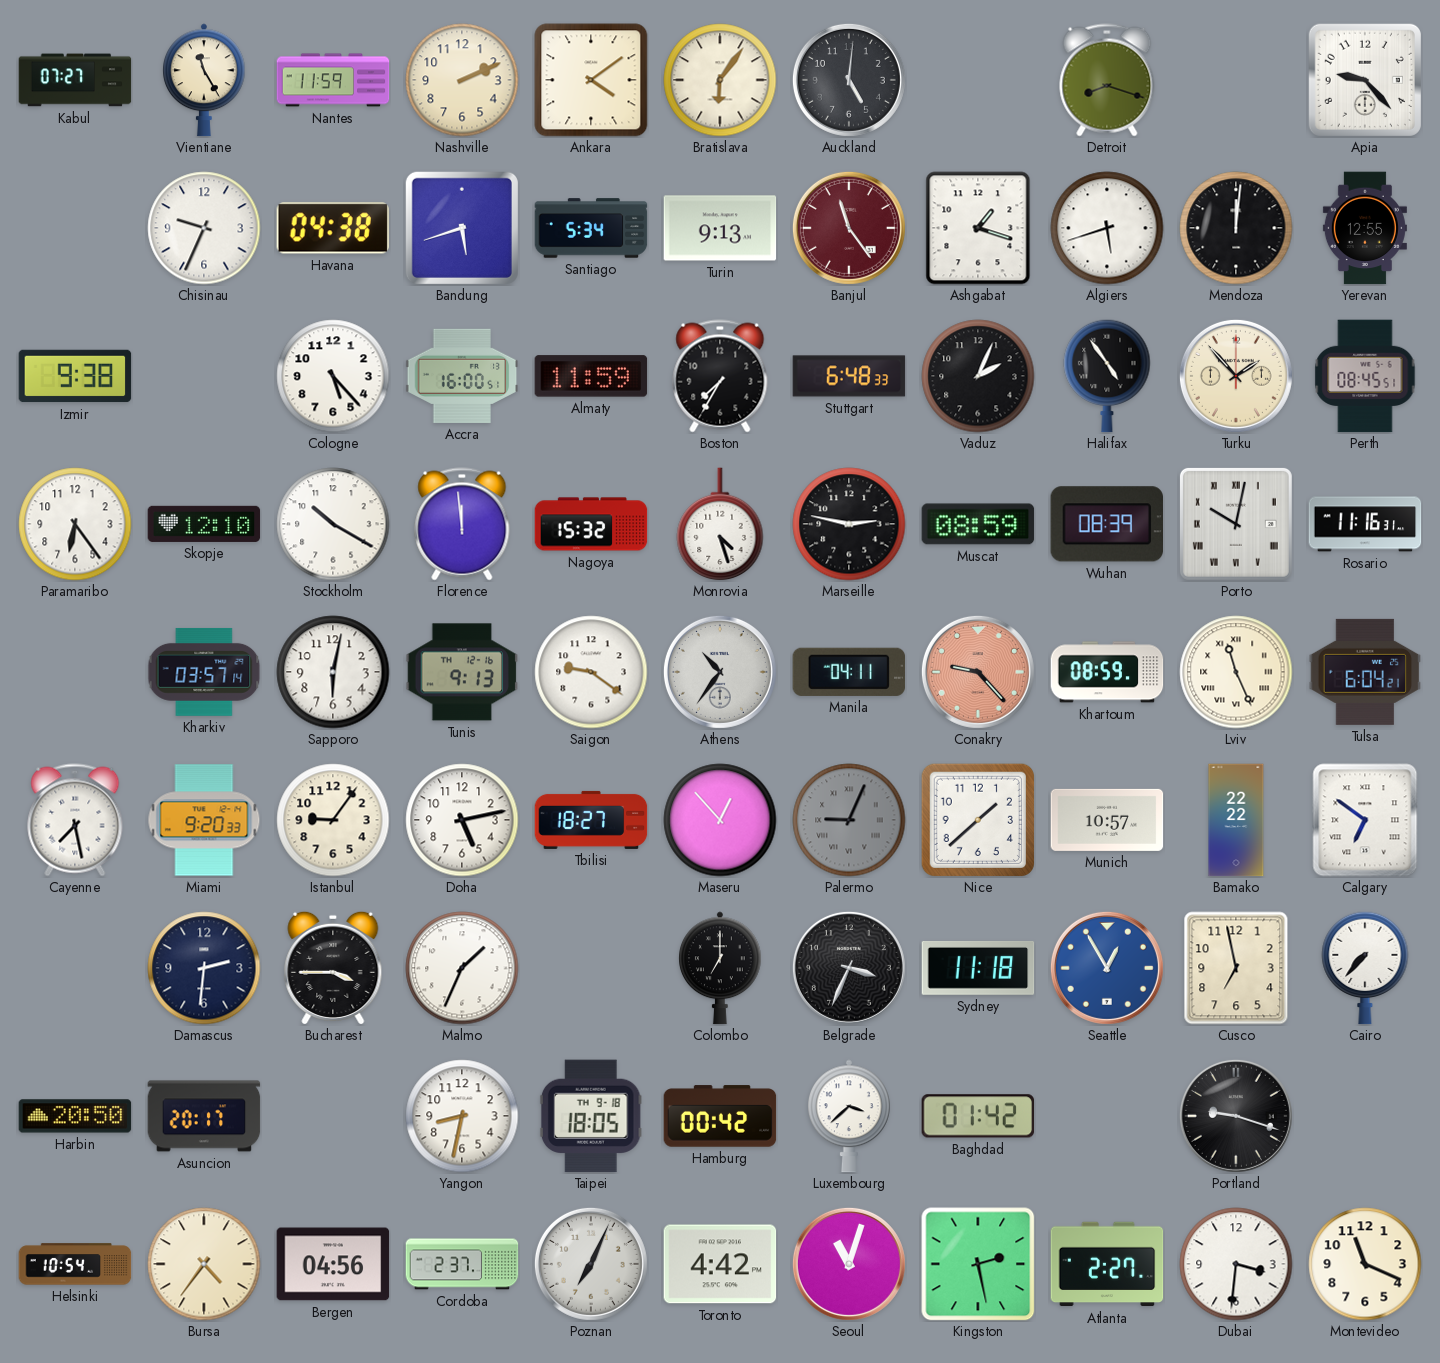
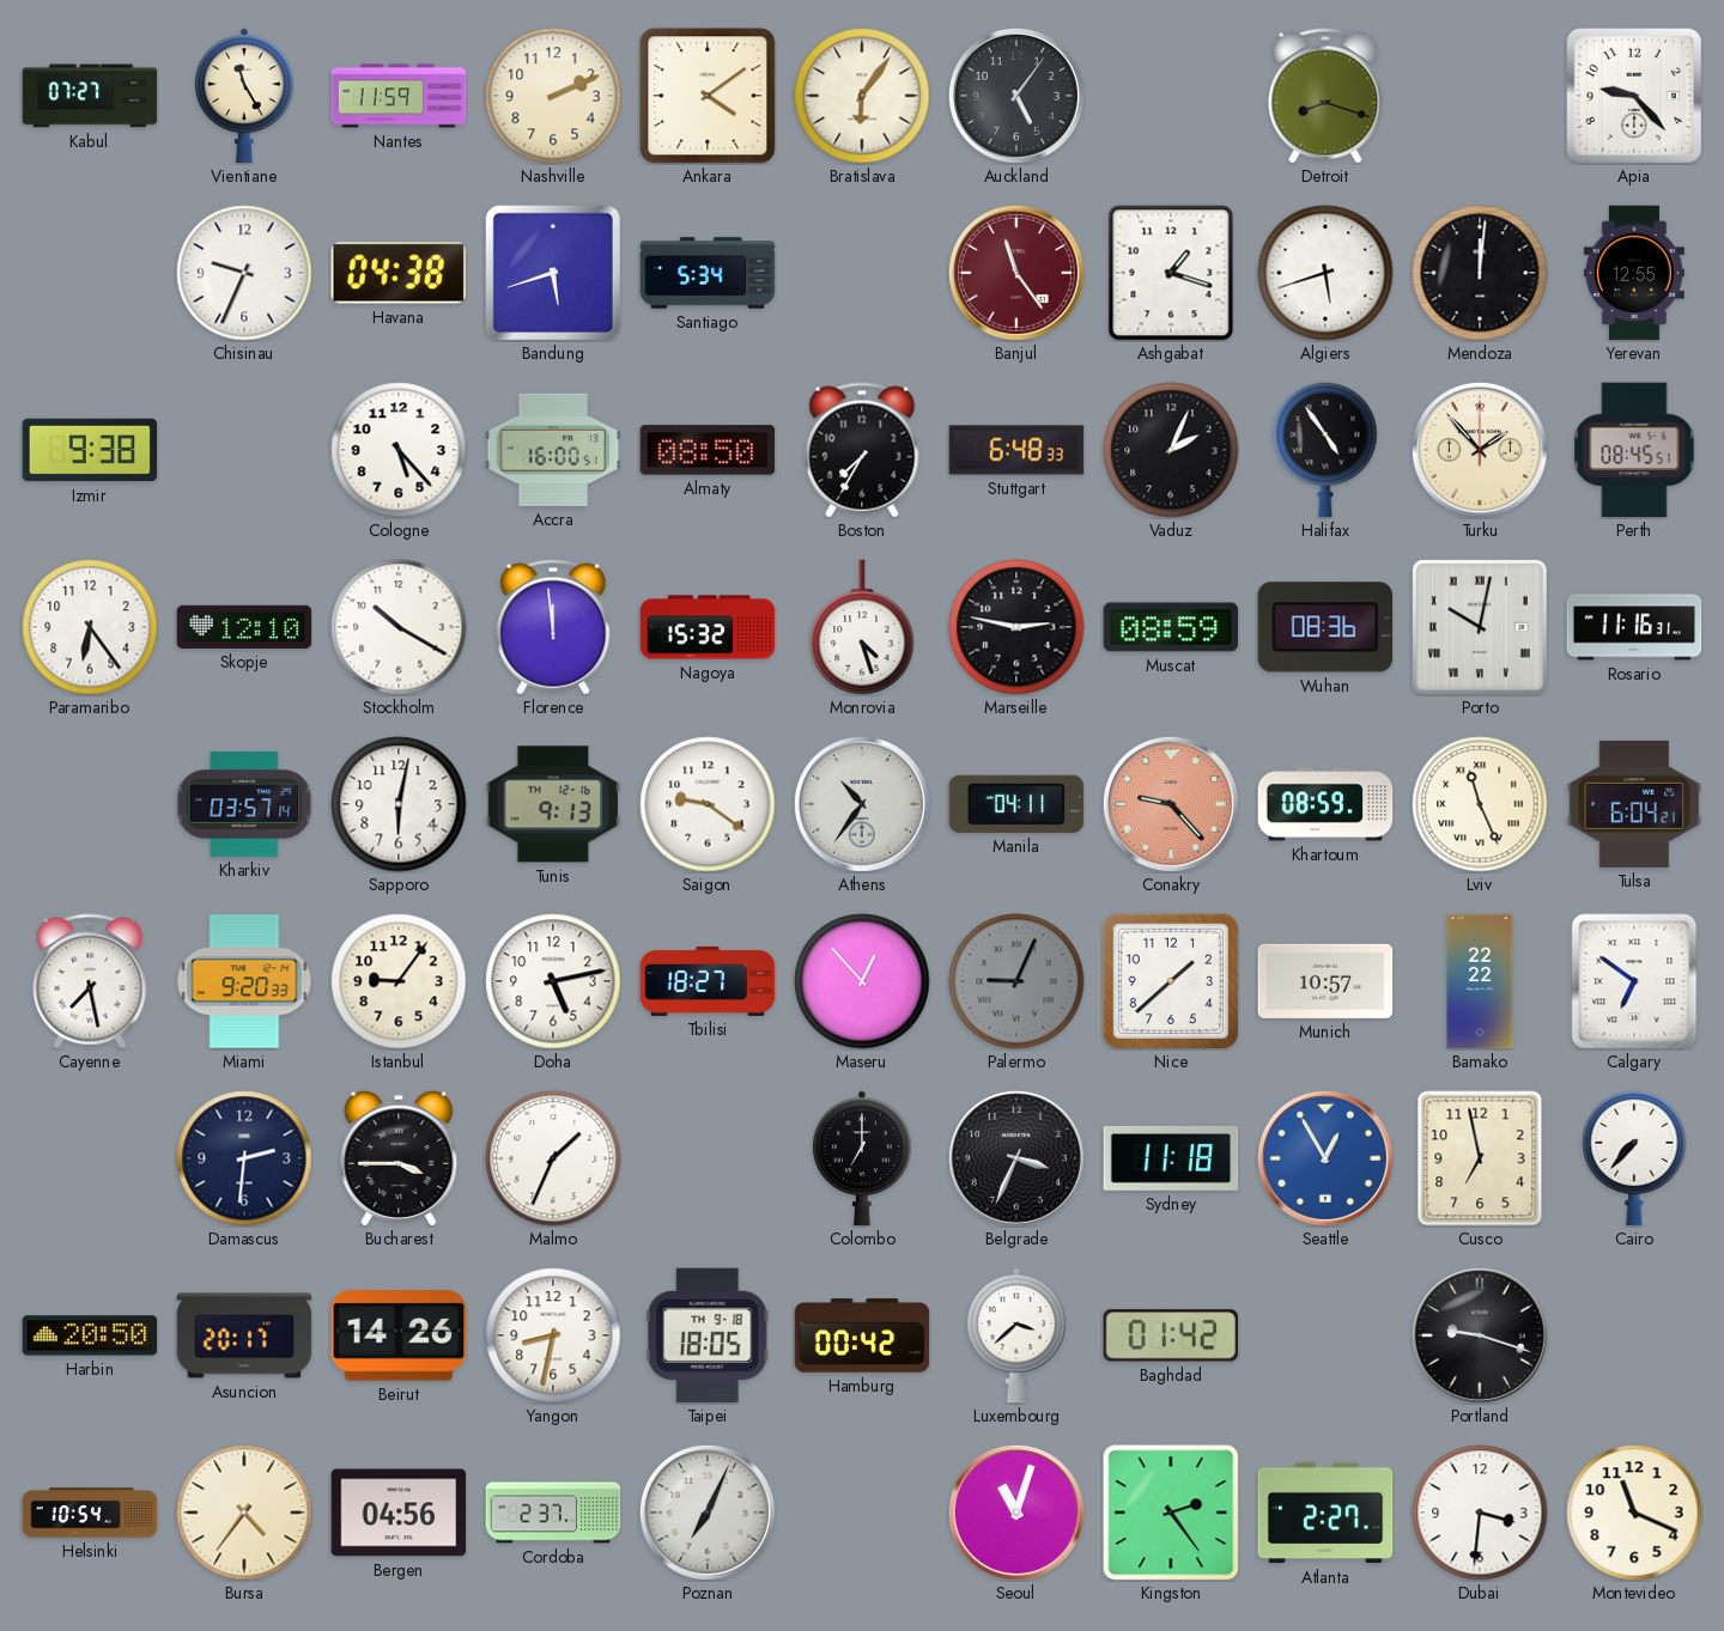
Auckland: 5:01 -> 5:06 (1016, 96)
Turin: 9:13 -> none (720, 228)
Almaty: 11:59 -> 08:50 (708, 450)
Wuhan: 08:39 -> 08:36 (1324, 627)
Beirut: none -> 14:26 (399, 1335)
Toronto: 4:42 -> none (720, 1264)
Kingston: 2:28 -> 2:24 (1171, 1513)
